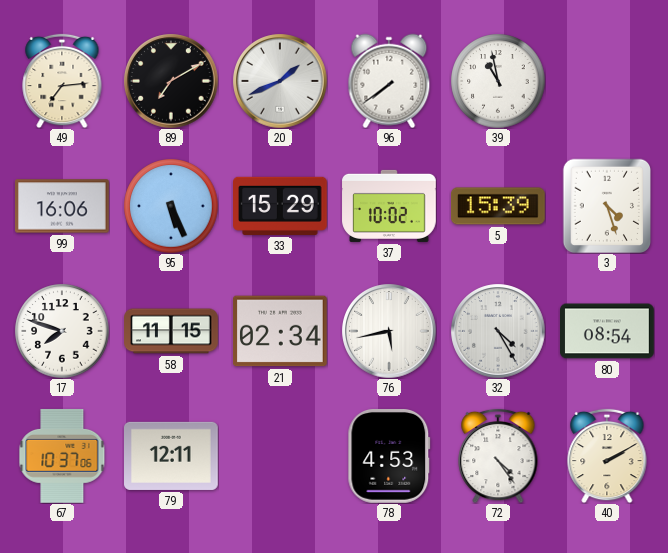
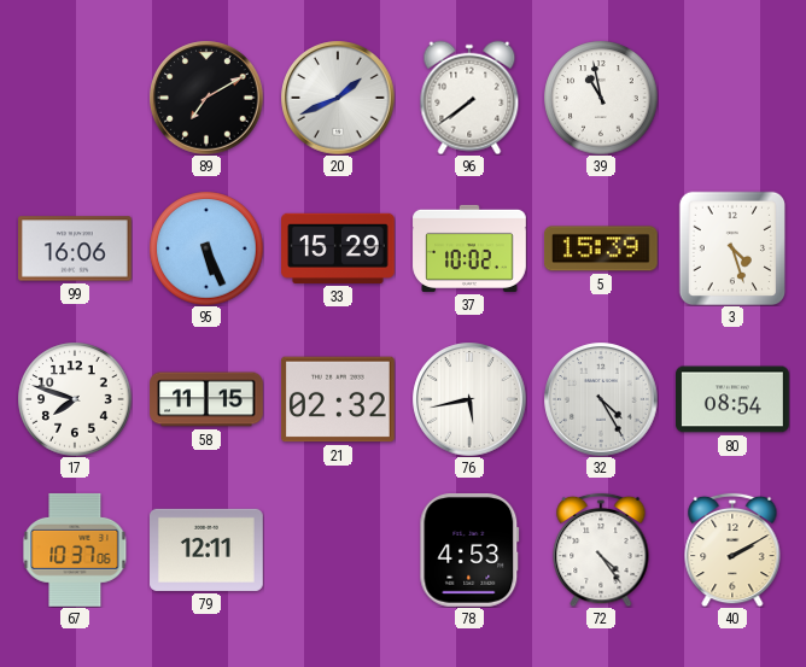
49: 7:14 -> none (62, 81)
21: 02:34 -> 02:32 (339, 399)
